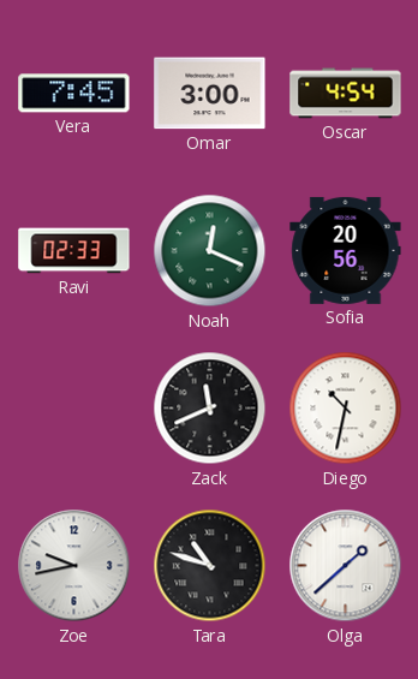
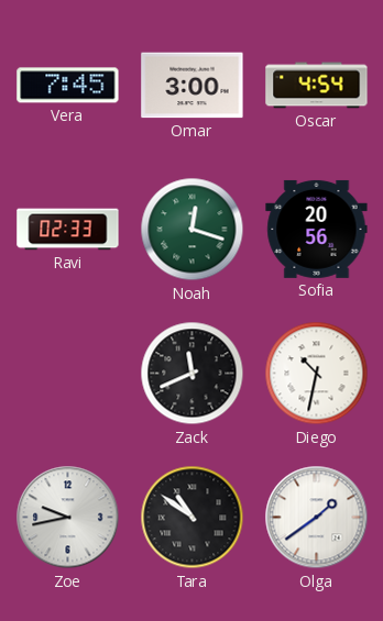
Noah: 12:19 -> 12:18 (193, 230)
Tara: 10:48 -> 10:51 (193, 518)
Olga: 1:38 -> 1:39 (317, 518)
